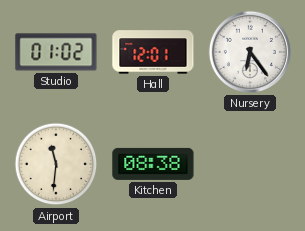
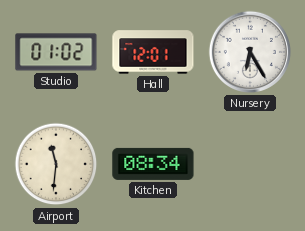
Nursery: 6:24 -> 6:25 (250, 52)
Kitchen: 08:38 -> 08:34 (153, 164)
